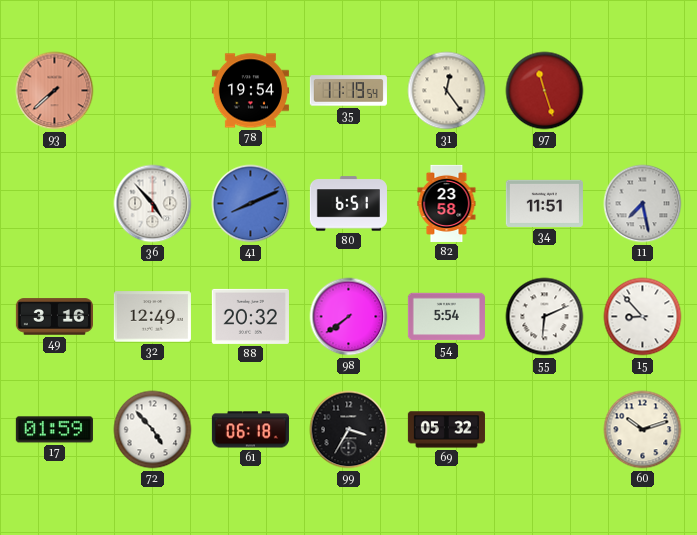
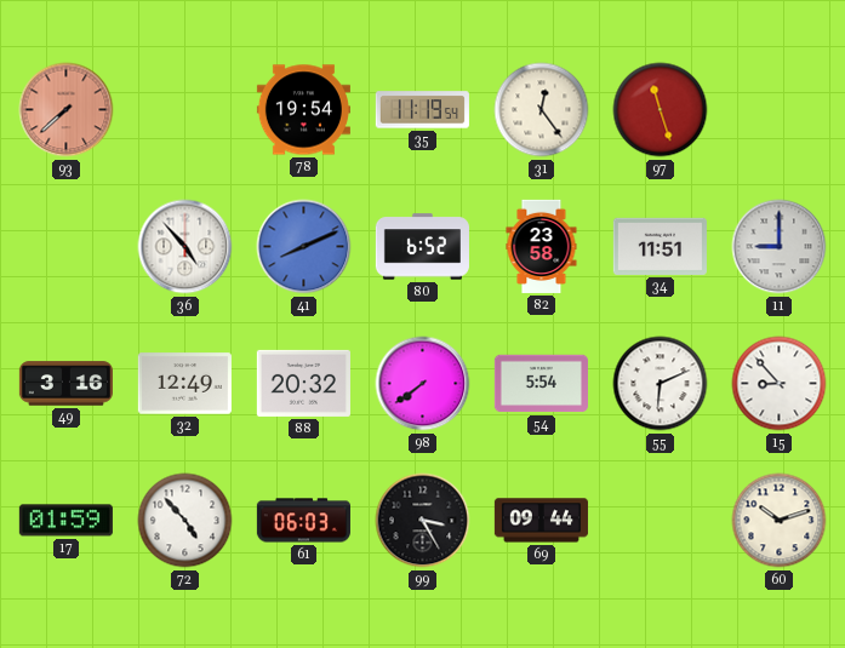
80: 6:51 -> 6:52 (422, 247)
11: 7:28 -> 9:00 (780, 247)
61: 06:18 -> 06:03 (303, 521)
99: 3:35 -> 3:25 (423, 521)
69: 05:32 -> 09:44 (541, 521)
